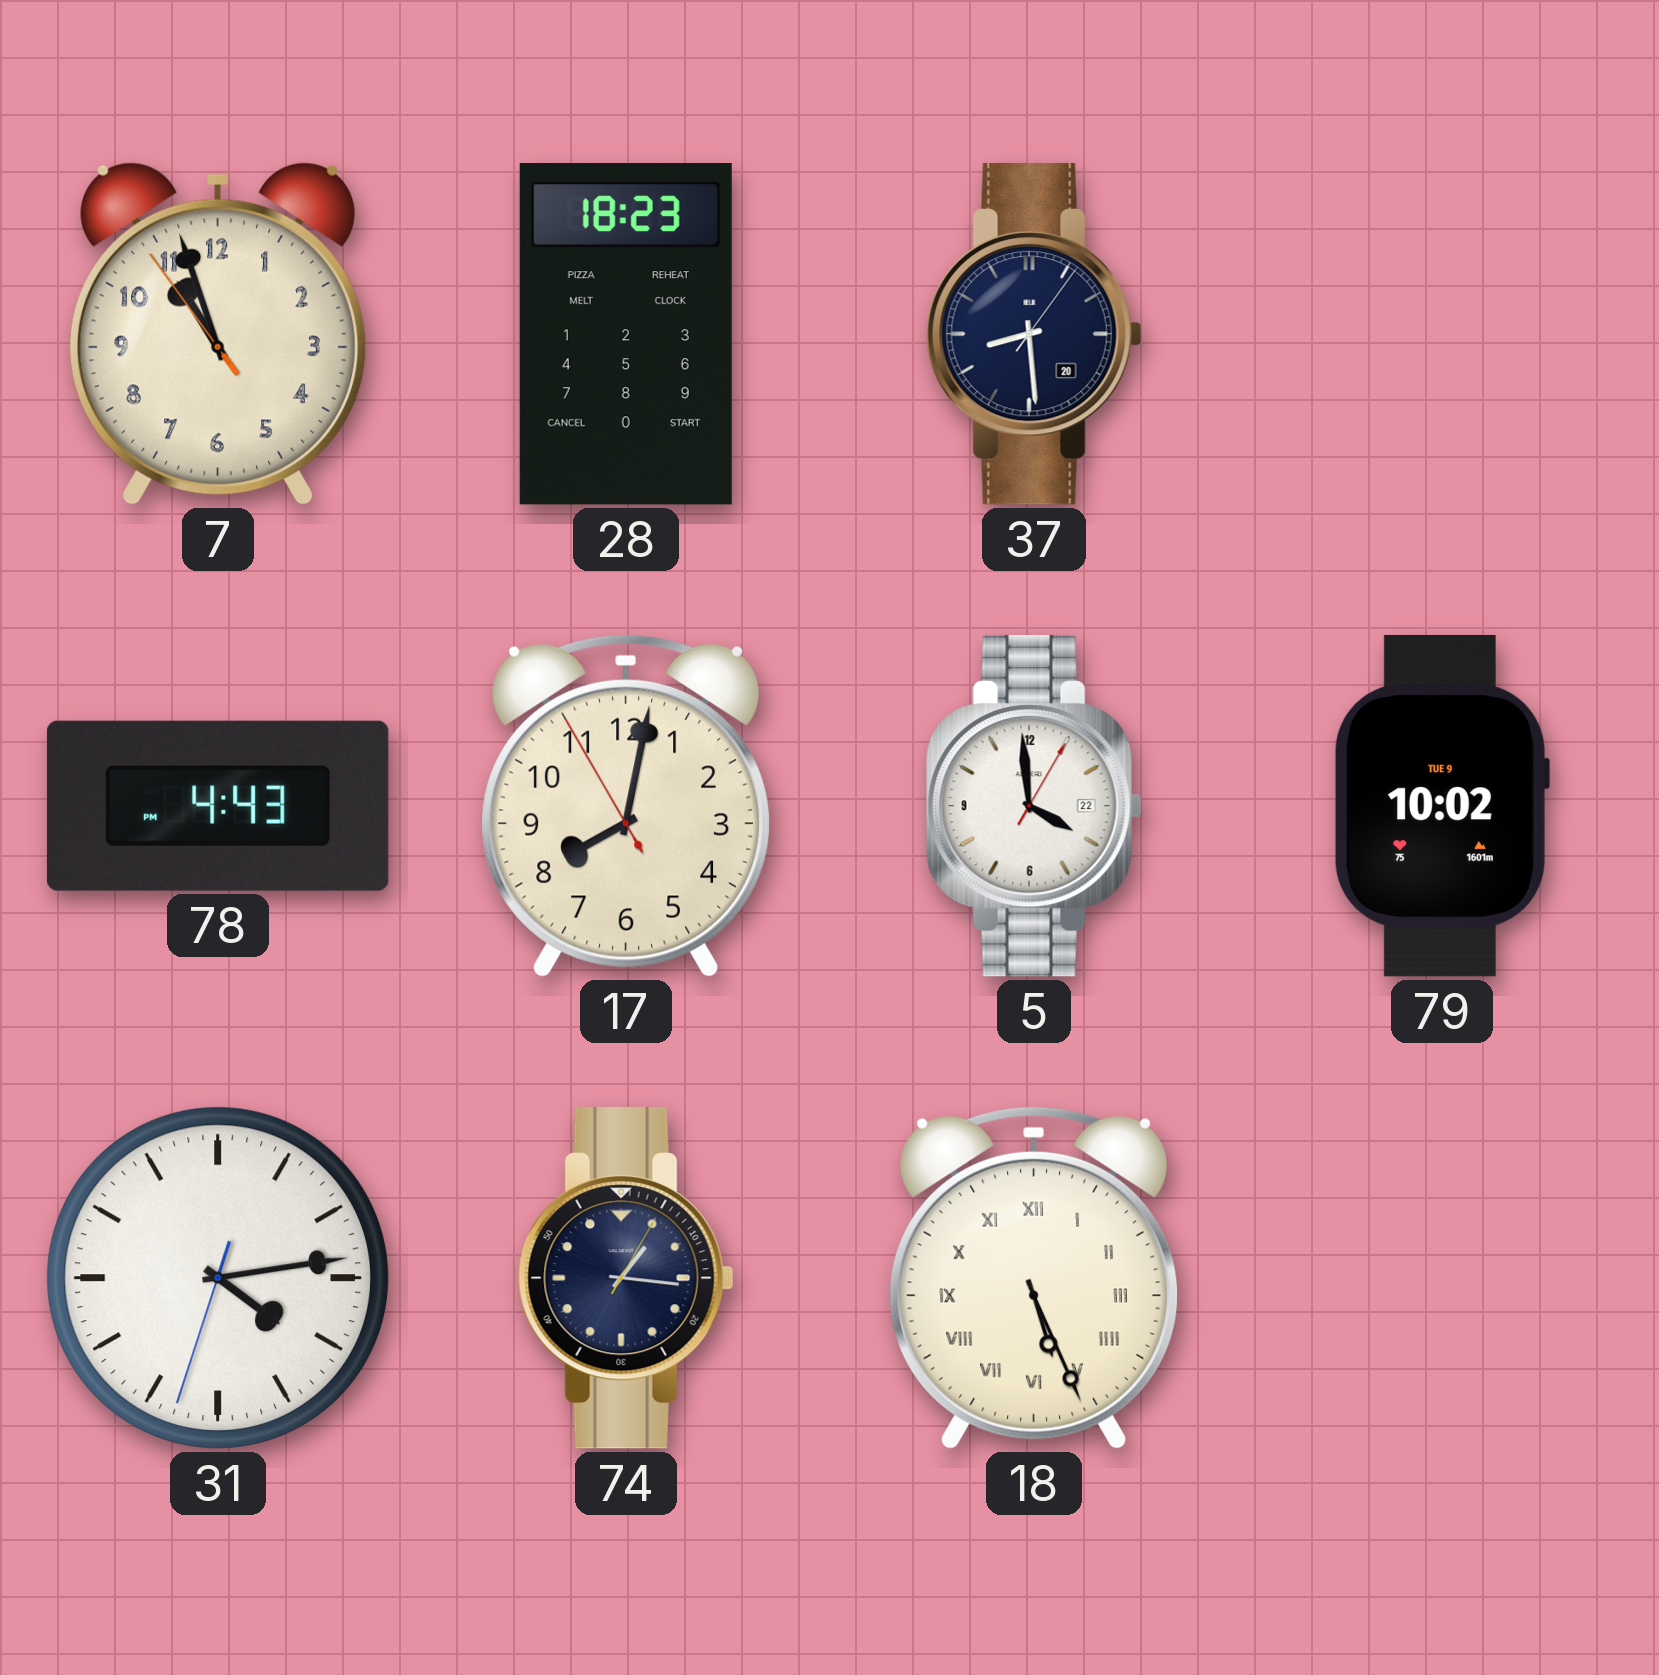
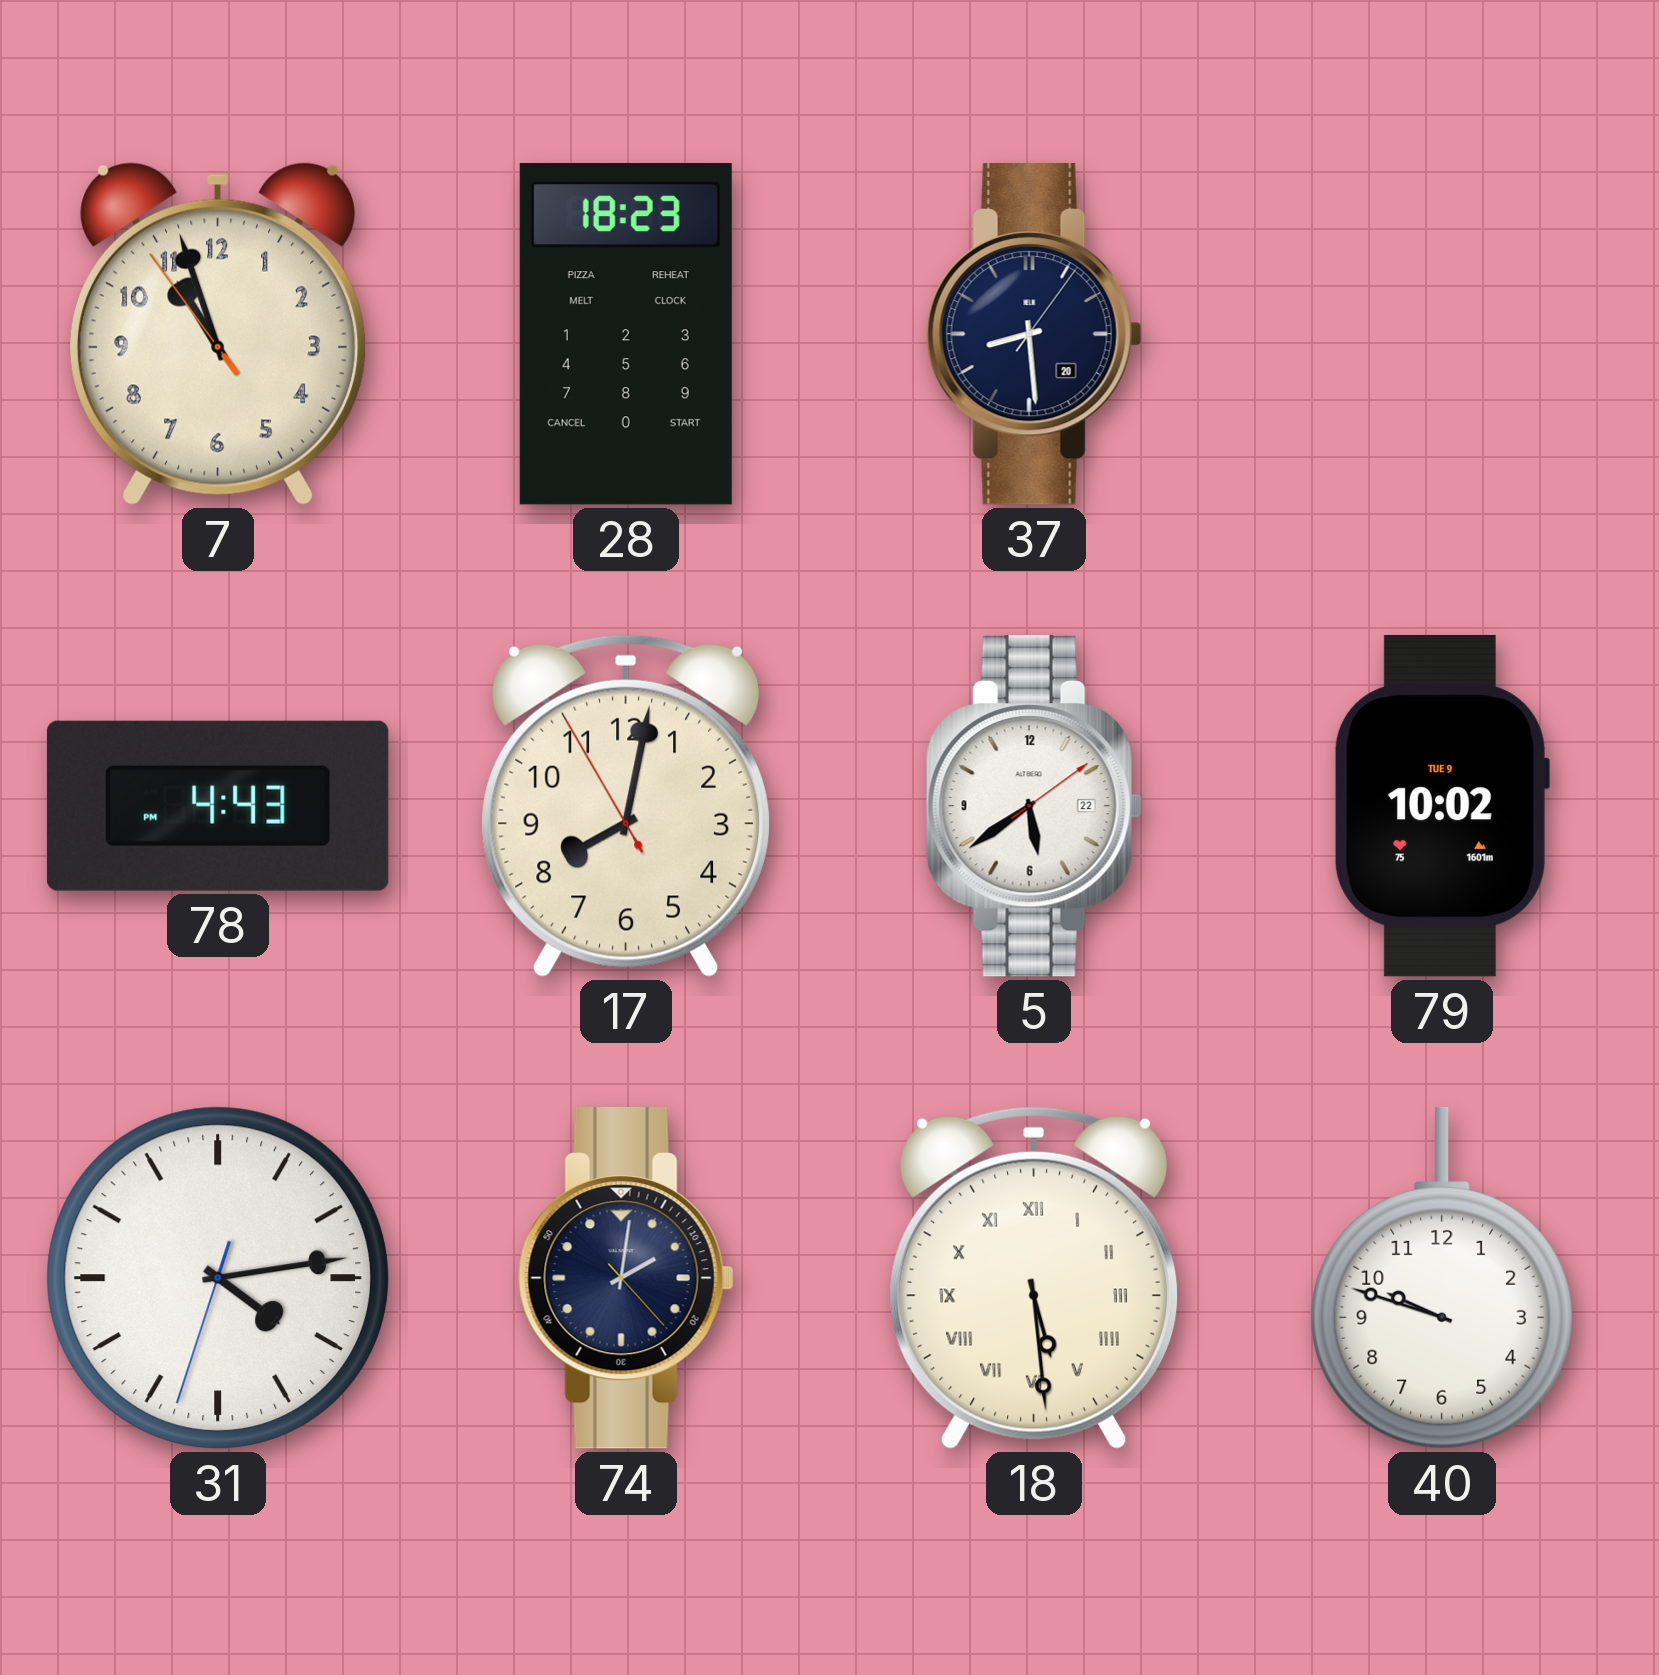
5: 3:59 -> 5:39 (1034, 806)
74: 1:16 -> 2:01 (626, 1278)
18: 5:26 -> 5:29 (1033, 1278)
40: none -> 9:48 (1441, 1278)
